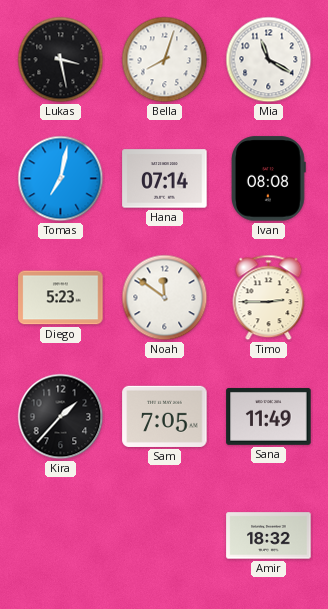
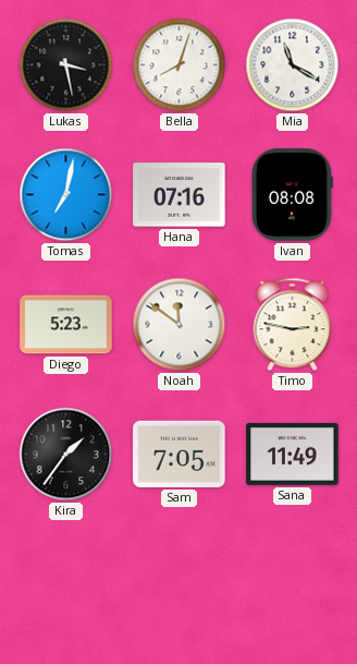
Hana: 07:14 -> 07:16 (180, 195)
Timo: 2:45 -> 2:47 (293, 325)
Kira: 1:37 -> 1:36 (66, 455)
Amir: 18:32 -> none (269, 536)
